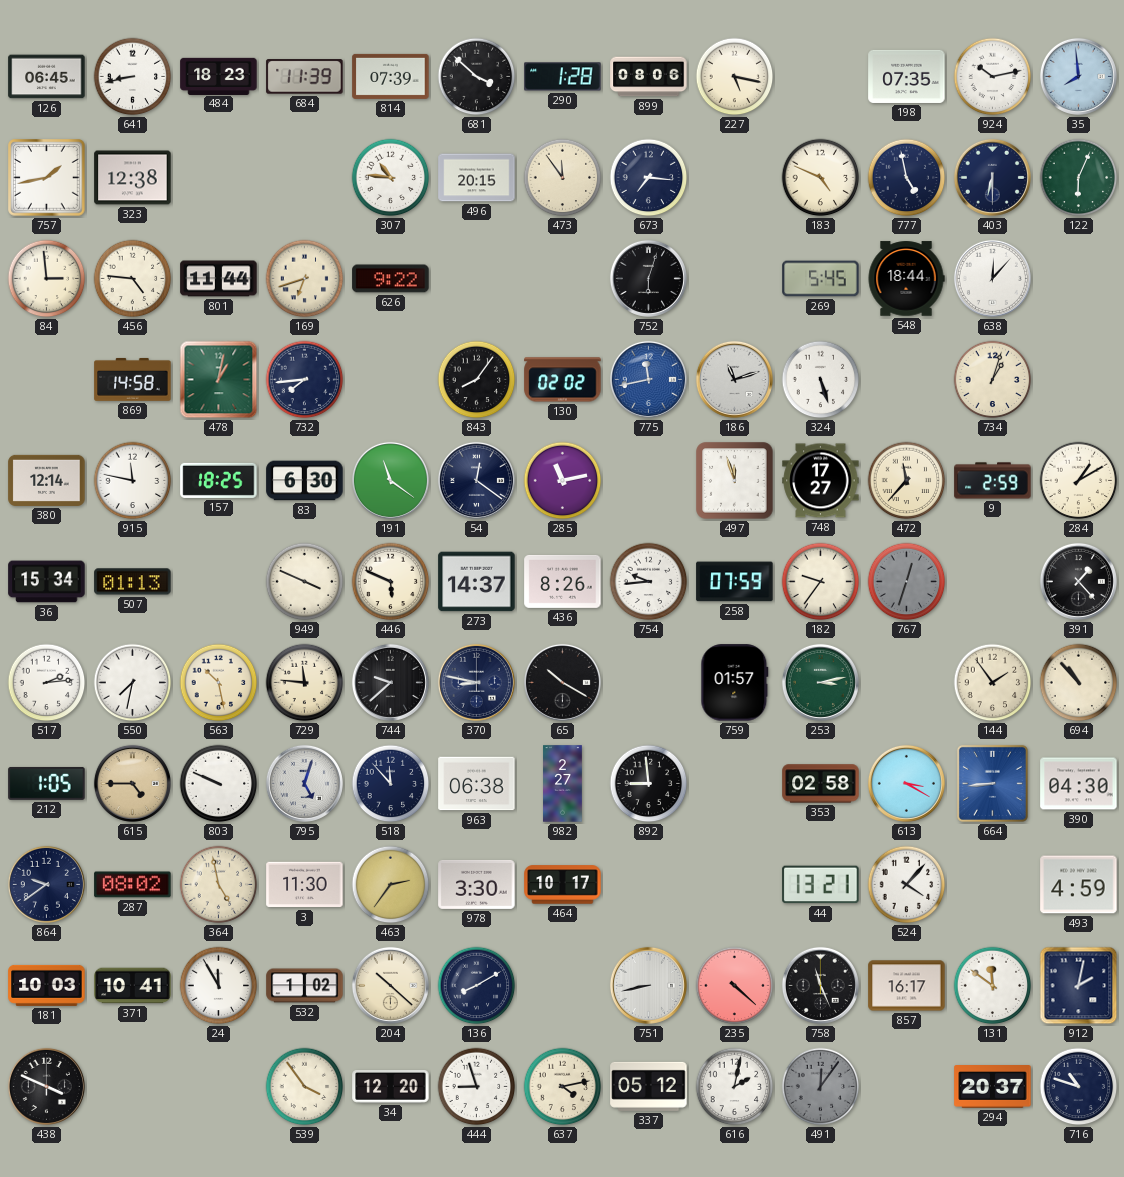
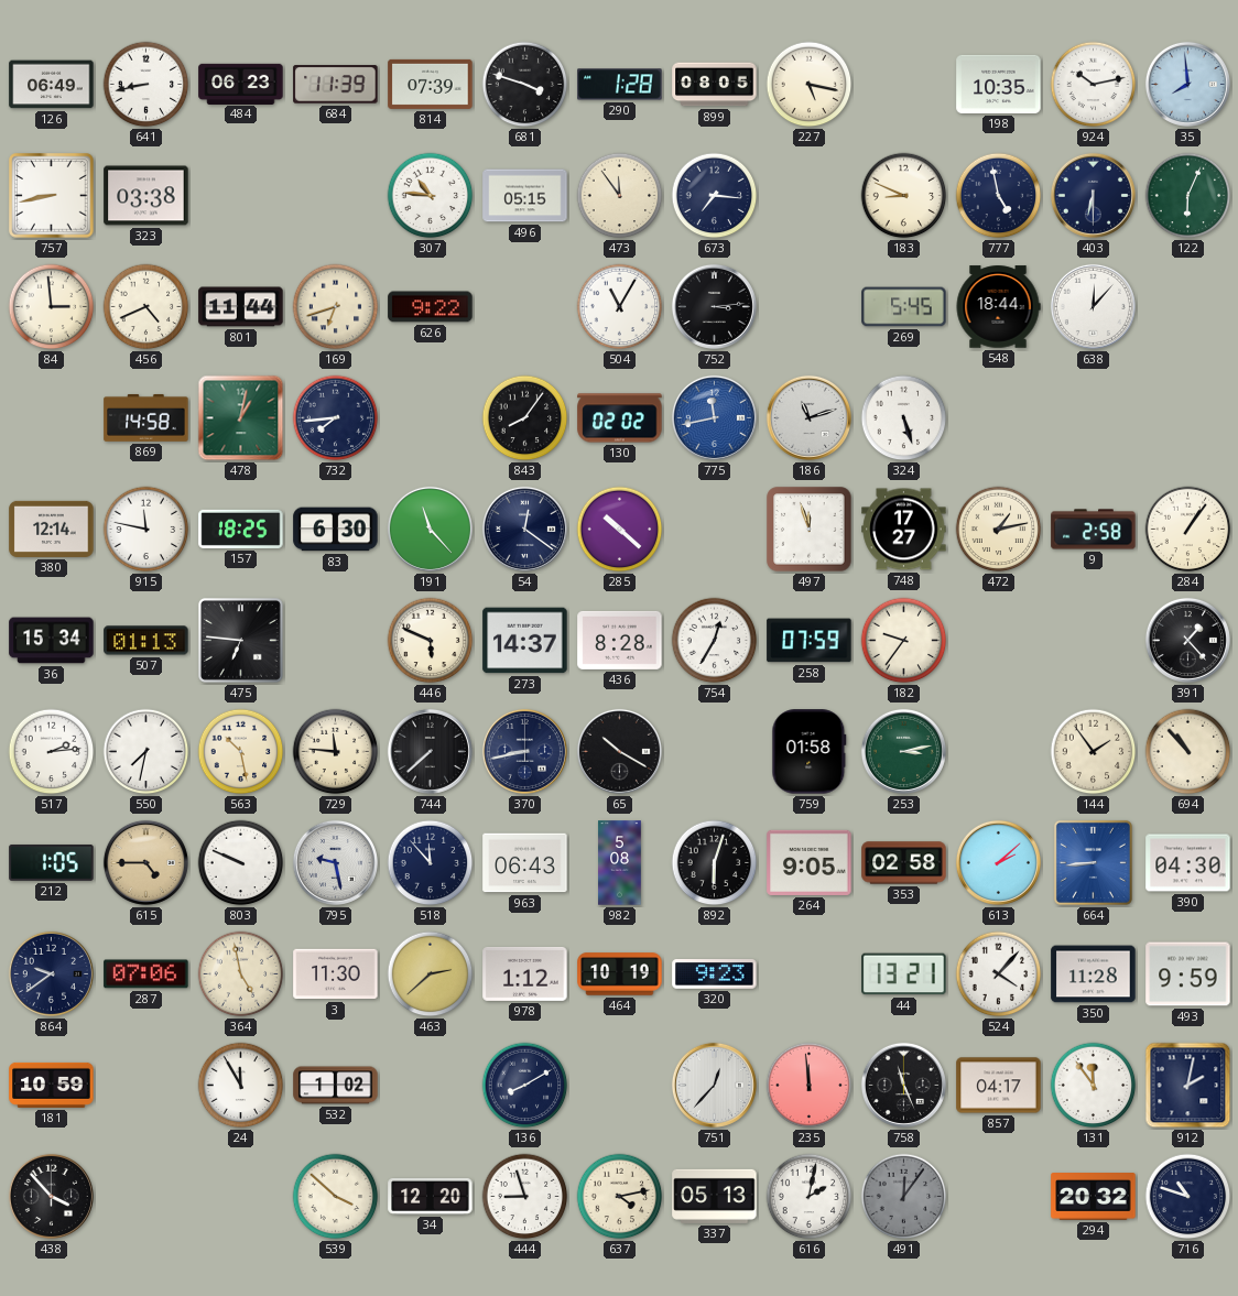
126: 06:45 -> 06:49 (52, 85)
484: 18:23 -> 06:23 (241, 84)
681: 3:52 -> 3:48 (525, 85)
899: 08:06 -> 08:05 (715, 85)
198: 07:35 -> 10:35 (999, 84)
757: 1:43 -> 8:43 (52, 196)
323: 12:38 -> 03:38 (146, 196)
496: 20:15 -> 05:15 (525, 196)
183: 4:49 -> 8:49 (904, 196)
456: 4:46 -> 4:41 (146, 307)
504: none -> 11:05 (620, 307)
752: 6:03 -> 3:14 (714, 306)
734: 1:03 -> none (993, 380)
191: 11:21 -> 11:23 (430, 529)
285: 11:13 -> 10:22 (620, 530)
472: 11:37 -> 1:13 (999, 530)
9: 2:59 -> 2:58 (1094, 530)
284: 1:10 -> 1:06 (1188, 530)
475: none -> 6:46 (240, 640)
949: 3:49 -> none (305, 582)
436: 8:26 -> 8:28 (620, 640)
754: 9:44 -> 12:35 (715, 641)
767: 12:33 -> none (907, 582)
744: 9:38 -> 7:38 (430, 751)
370: 8:47 -> 8:43 (524, 751)
759: 01:57 -> 01:58 (810, 752)
795: 5:03 -> 9:28 (335, 862)
963: 06:38 -> 06:43 (525, 863)
982: 2:27 -> 5:08 (620, 863)
892: 8:59 -> 6:03 (715, 863)
264: none -> 9:05 (810, 862)
613: 3:20 -> 2:08 (998, 862)
287: 08:02 -> 07:06 (146, 974)
463: 2:36 -> 2:38 (431, 974)
978: 3:30 -> 1:12 (525, 973)
464: 10:17 -> 10:19 (620, 974)
320: none -> 9:23 (715, 974)
350: none -> 11:28 (1094, 974)
493: 4:59 -> 9:59 (1188, 974)
181: 10:03 -> 10:59 (52, 1085)
371: 10:41 -> none (133, 986)
204: 10:22 -> none (390, 985)
751: 8:43 -> 12:37 (714, 1085)
235: 4:22 -> 11:59 (810, 1086)
857: 16:17 -> 04:17 (999, 1086)
131: 11:51 -> 11:54 (1094, 1086)
438: 3:49 -> 3:53 (51, 1196)
539: 3:54 -> 3:52 (336, 1197)
337: 05:12 -> 05:13 (715, 1196)
294: 20:37 -> 20:32 (1094, 1197)
